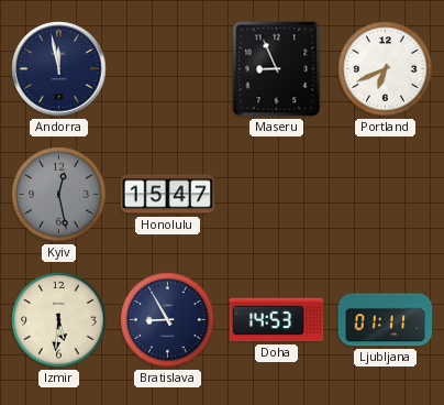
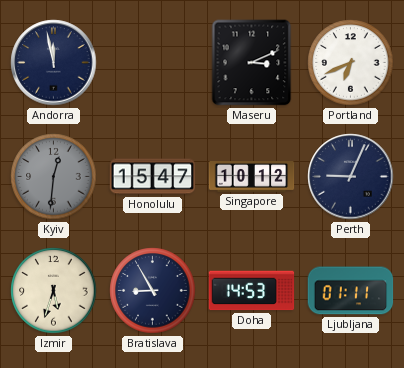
Maseru: 8:56 -> 3:11 (252, 63)
Kyiv: 12:28 -> 12:31 (54, 177)
Singapore: none -> 10:12 (252, 177)
Perth: none -> 9:04 (351, 177)
Izmir: 5:31 -> 5:33 (54, 291)
